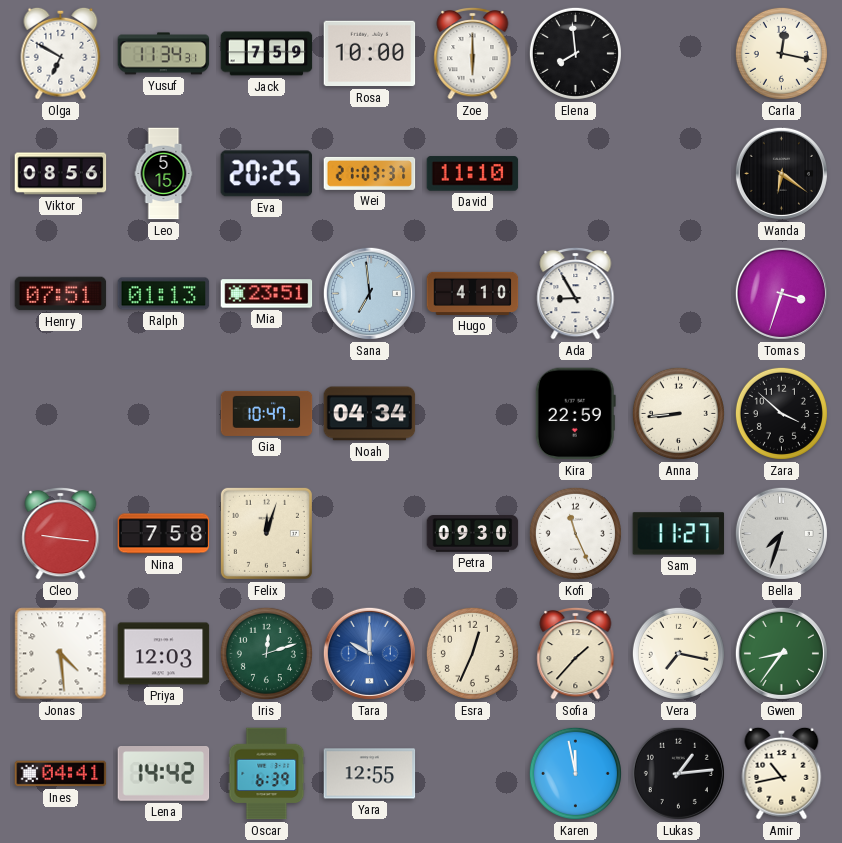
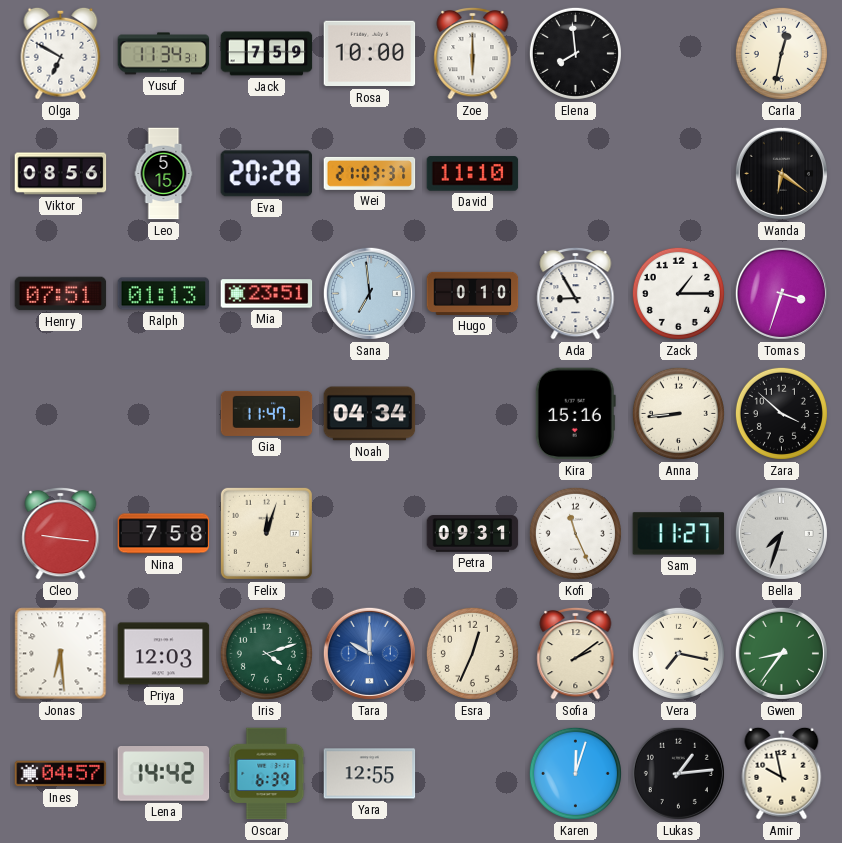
Carla: 12:17 -> 12:32 (781, 53)
Eva: 20:25 -> 20:28 (266, 174)
Hugo: 4:10 -> 0:10 (473, 293)
Zack: none -> 1:15 (678, 293)
Gia: 10:47 -> 11:47 (267, 413)
Kira: 22:59 -> 15:16 (575, 414)
Petra: 09:30 -> 09:31 (473, 534)
Jonas: 4:29 -> 6:29 (61, 654)
Iris: 12:12 -> 4:12 (266, 653)
Sofia: 1:37 -> 2:09 (576, 653)
Ines: 04:41 -> 04:57 (61, 774)
Karen: 11:58 -> 12:03 (575, 773)
Amir: 10:43 -> 9:58 (782, 773)
